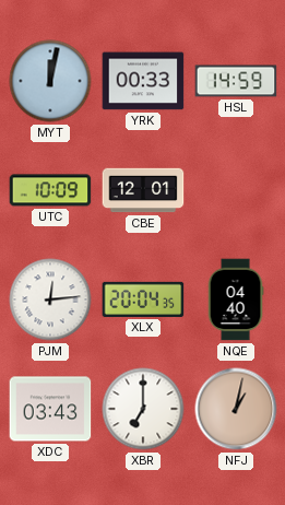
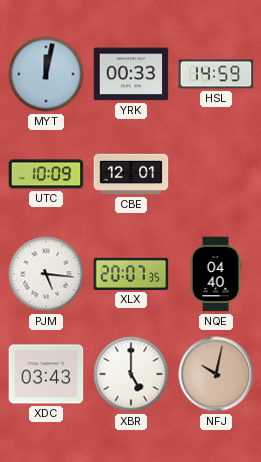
PJM: 12:14 -> 5:16 (46, 274)
XLX: 20:04 -> 20:07 (131, 274)
XBR: 7:00 -> 5:00 (131, 374)
NFJ: 1:02 -> 10:02 (216, 374)
